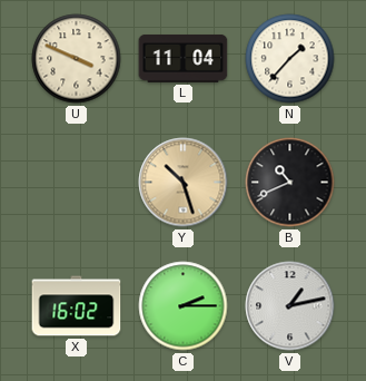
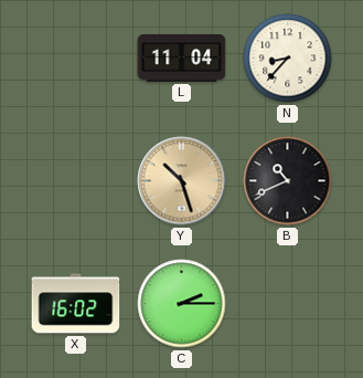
U: 3:49 -> none (77, 59)
N: 1:37 -> 8:37 (288, 59)
V: 1:13 -> none (290, 306)
